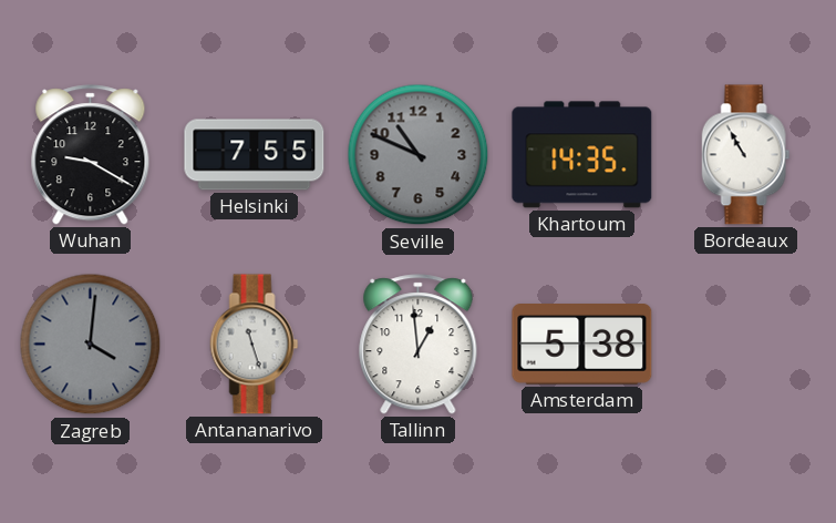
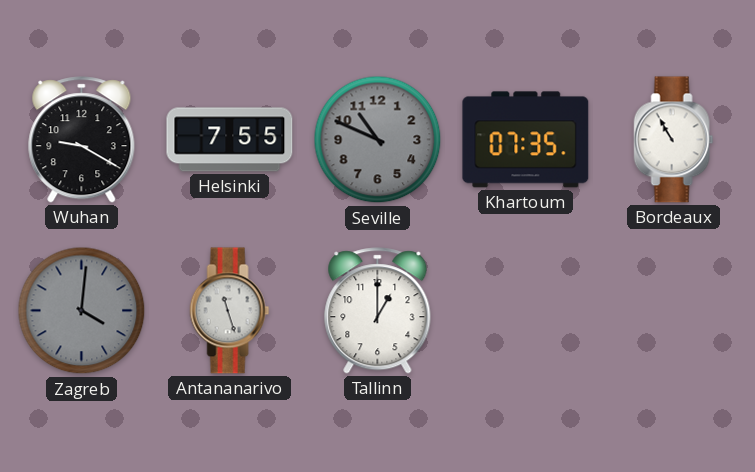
Khartoum: 14:35 -> 07:35 (526, 140)
Tallinn: 12:59 -> 1:00 (378, 311)
Amsterdam: 5:38 -> none (582, 345)
